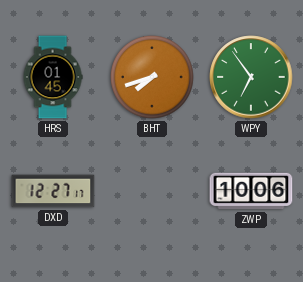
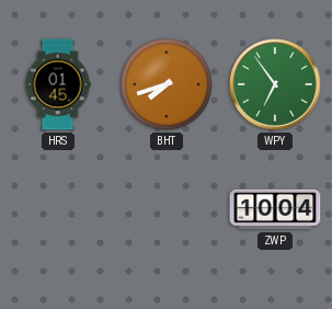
DXD: 12:27 -> none (53, 191)
ZWP: 10:06 -> 10:04 (275, 209)
